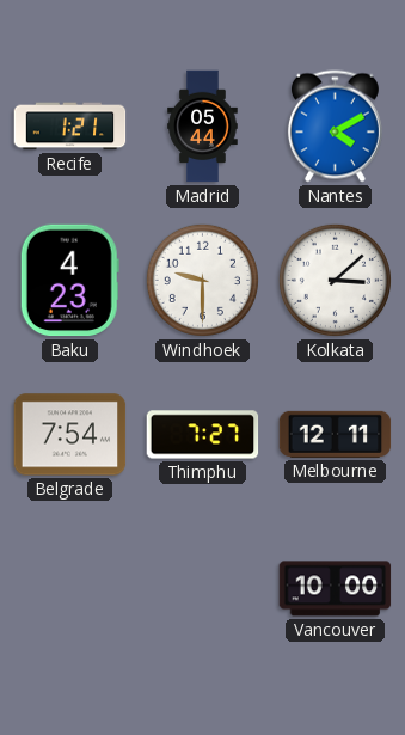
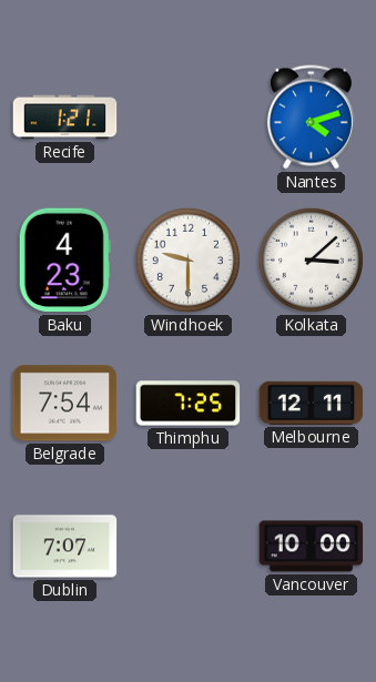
Madrid: 05:44 -> none (203, 127)
Nantes: 4:10 -> 4:12 (311, 118)
Thimphu: 7:27 -> 7:25 (189, 404)
Dublin: none -> 7:07 (65, 547)
